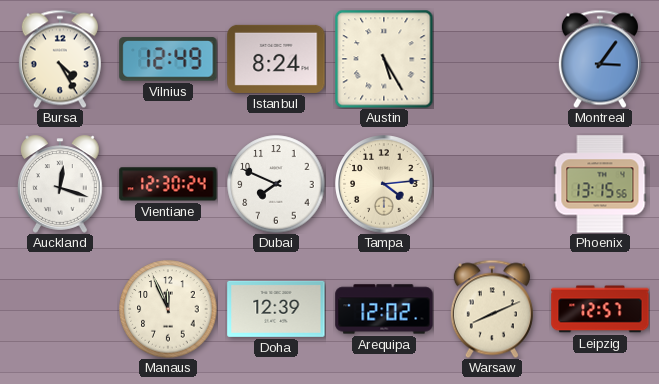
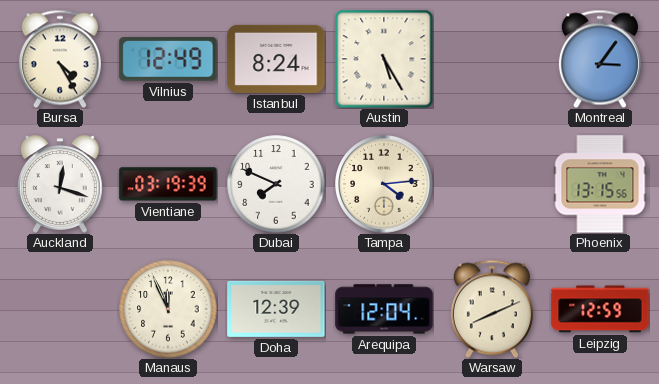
Vientiane: 12:30 -> 03:19 (168, 184)
Arequipa: 12:02 -> 12:04 (384, 309)
Leipzig: 12:57 -> 12:59 (600, 309)
